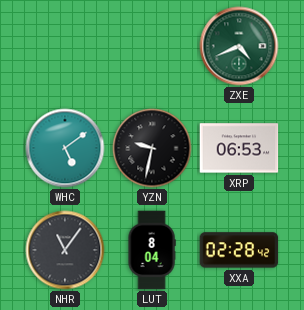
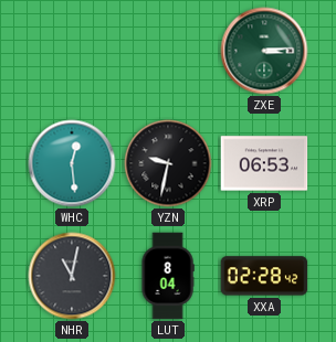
ZXE: 4:41 -> 3:14 (264, 51)
WHC: 5:09 -> 12:29 (72, 163)
NHR: 11:06 -> 11:02 (72, 276)
